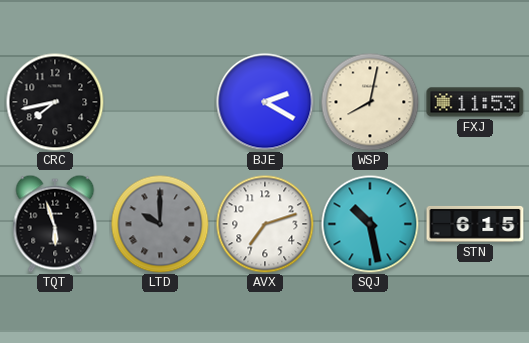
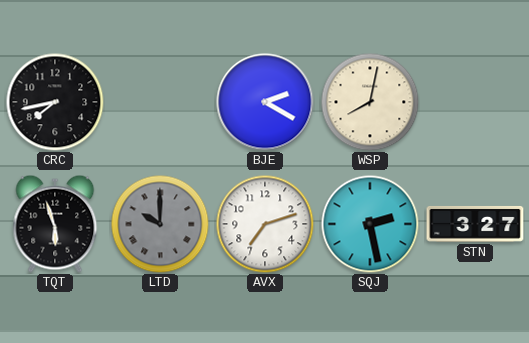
FXJ: 11:53 -> none (475, 102)
SQJ: 10:28 -> 2:28 (370, 224)
STN: 6:15 -> 3:27 (475, 224)
